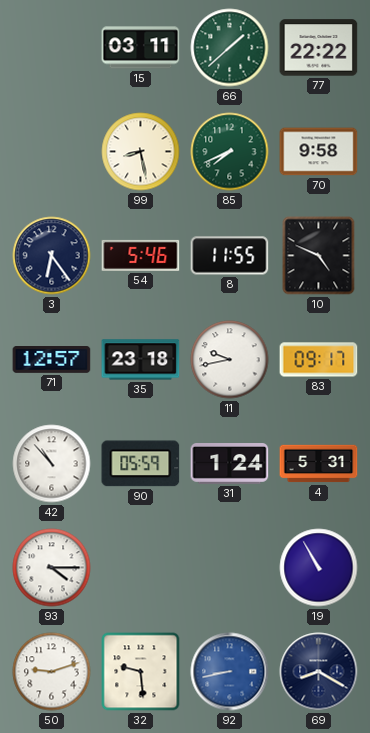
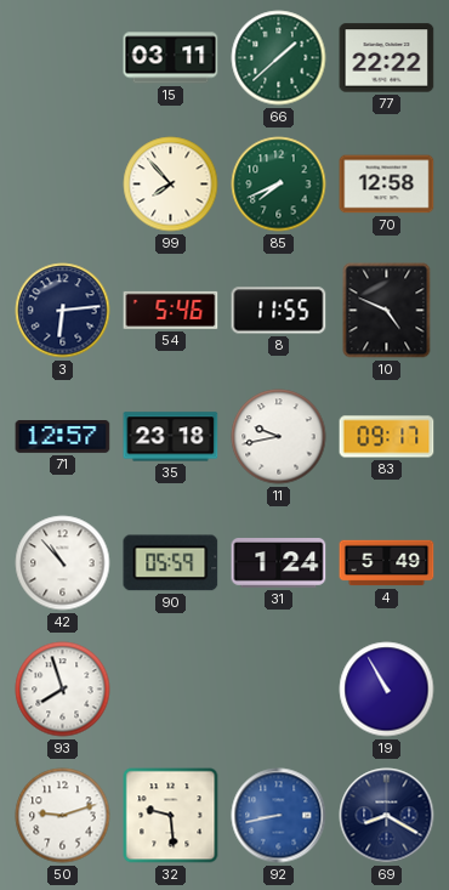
99: 8:28 -> 7:53 (171, 185)
70: 9:58 -> 12:58 (387, 185)
3: 6:24 -> 6:14 (63, 311)
4: 5:31 -> 5:49 (387, 563)
93: 4:15 -> 7:57 (63, 690)
